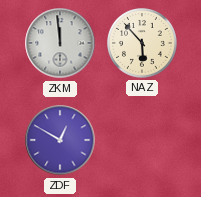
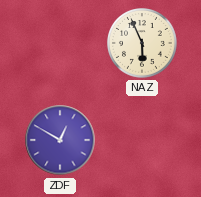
ZKM: 11:59 -> none (60, 43)
NAZ: 5:53 -> 5:56 (143, 44)
